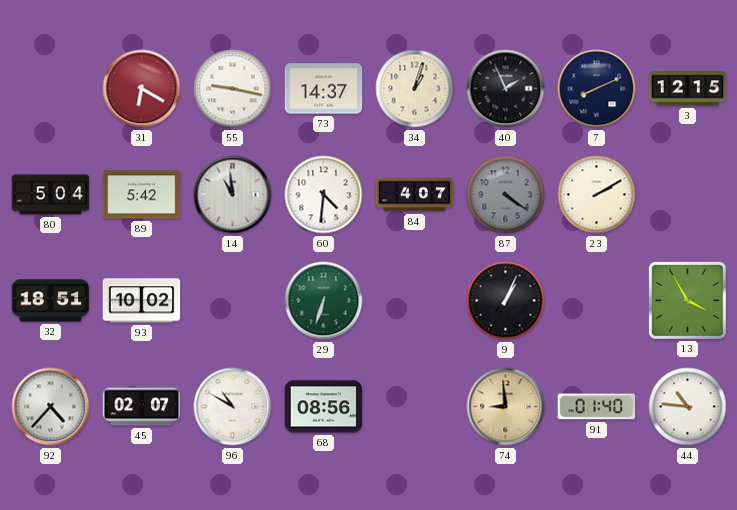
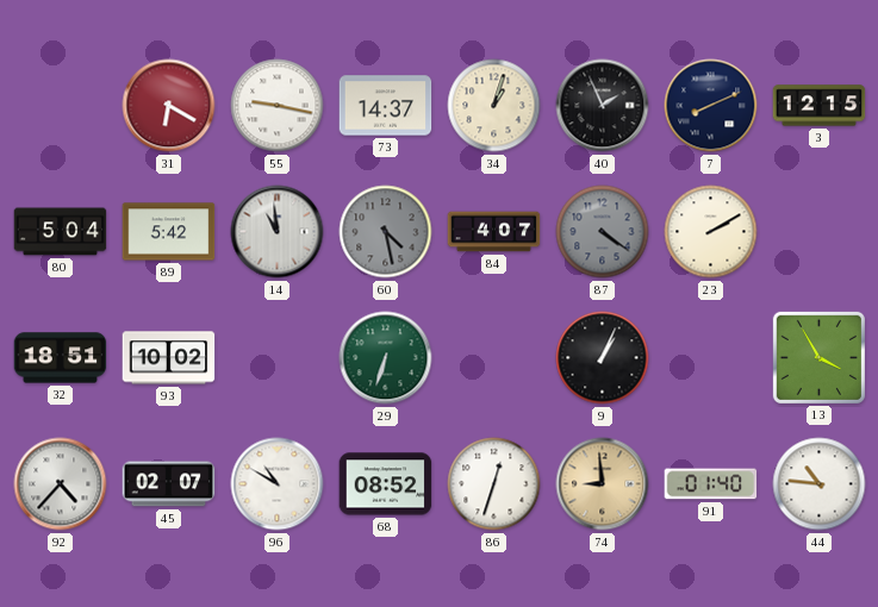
60: 4:31 -> 4:28 (386, 232)
60 dial: white -> grey (386, 232)
68: 08:56 -> 08:52 (386, 484)
86: none -> 12:33 (494, 484)
